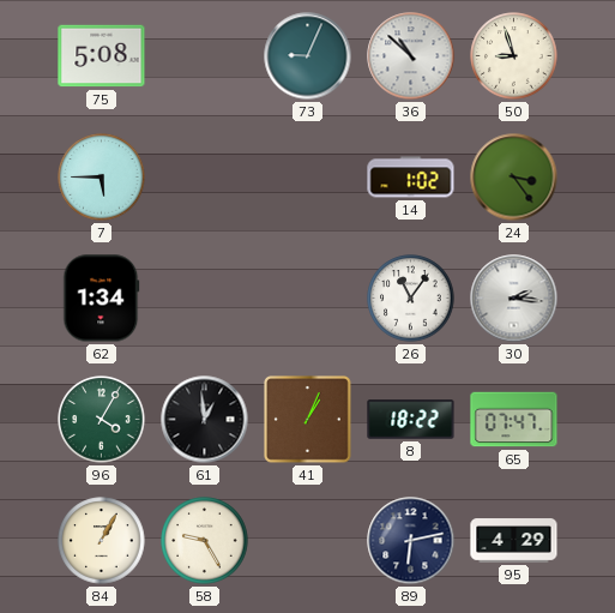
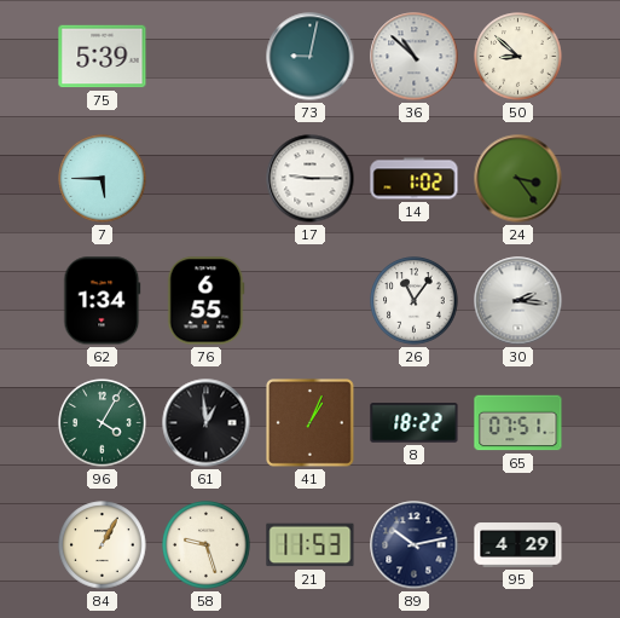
75: 5:08 -> 5:39 (103, 57)
73: 9:04 -> 9:02 (311, 57)
50: 8:57 -> 8:52 (518, 57)
17: none -> 9:15 (311, 179)
76: none -> 6:55 (205, 301)
65: 07:47 -> 07:51 (518, 423)
58: 9:25 -> 9:27 (207, 545)
21: none -> 11:53 (311, 545)
89: 6:13 -> 10:13 (415, 545)
